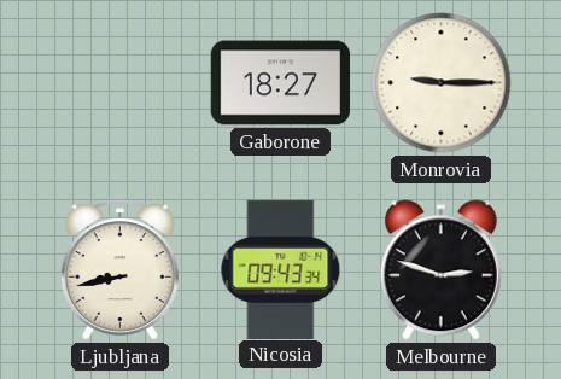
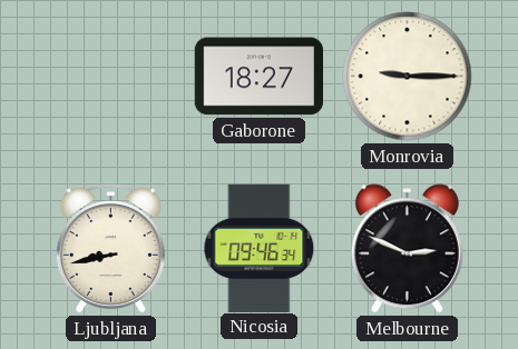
Nicosia: 09:43 -> 09:46 (260, 248)
Melbourne: 2:48 -> 2:49 (407, 249)
